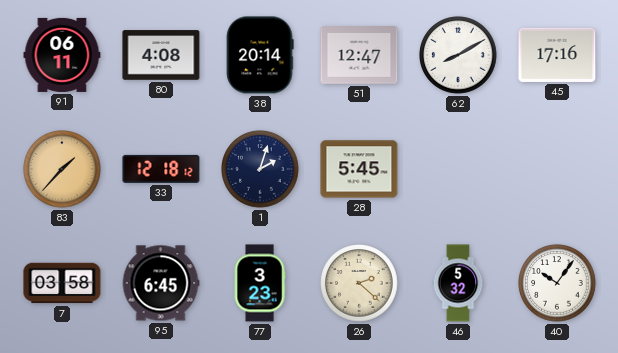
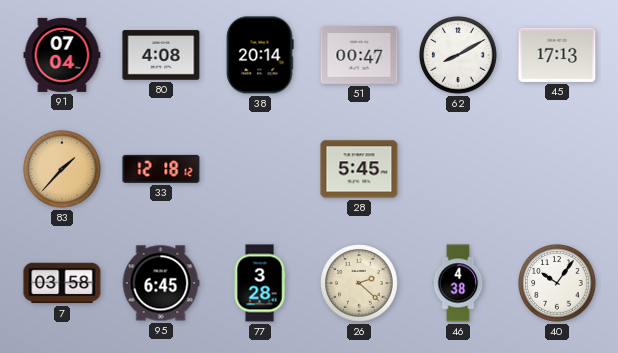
91: 06:11 -> 07:04 (62, 55)
51: 12:47 -> 00:47 (359, 56)
45: 17:16 -> 17:13 (557, 55)
1: 2:03 -> none (260, 169)
77: 3:23 -> 3:28 (260, 283)
46: 5:32 -> 4:38 (458, 283)
